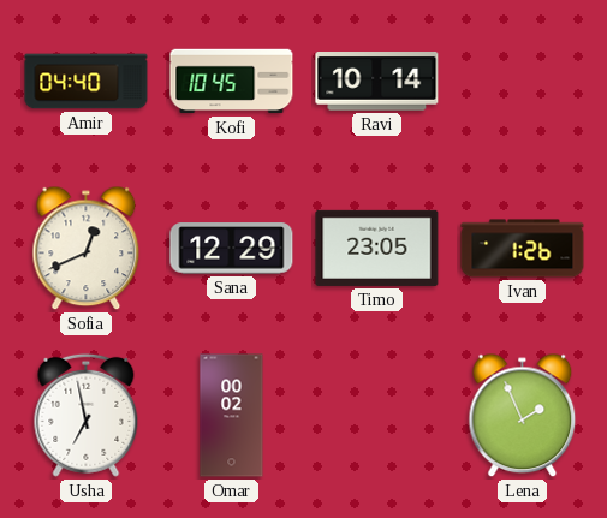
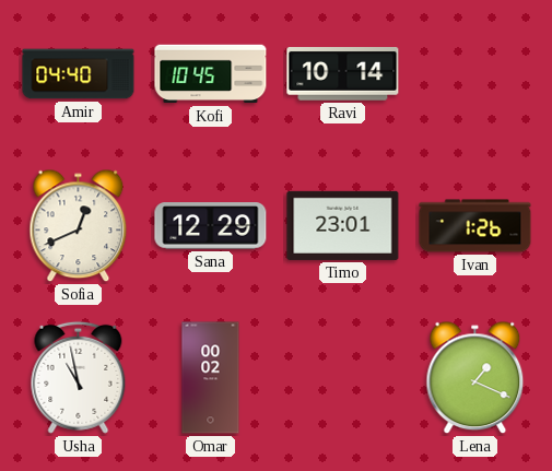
Timo: 23:05 -> 23:01 (343, 225)
Usha: 6:58 -> 10:58 (79, 377)
Lena: 1:56 -> 1:19 (475, 378)
